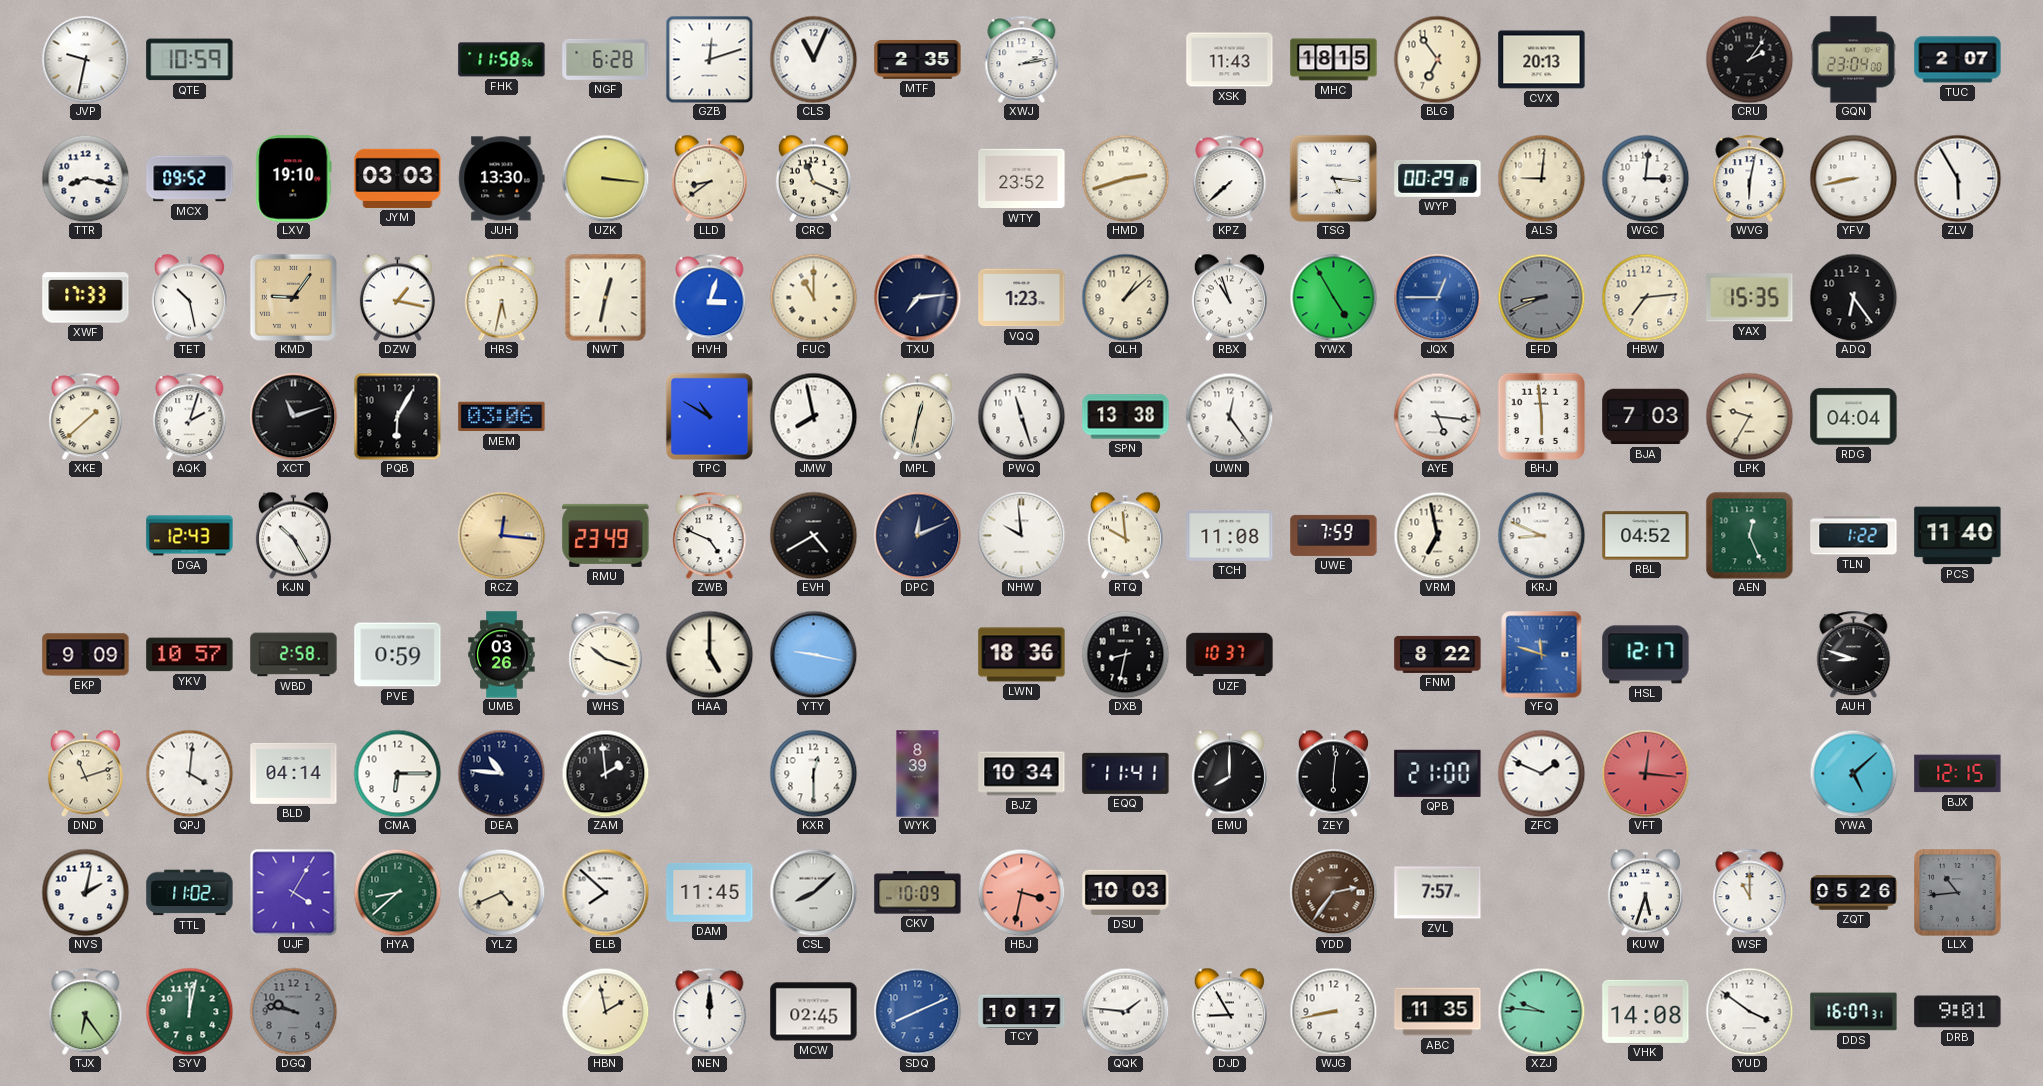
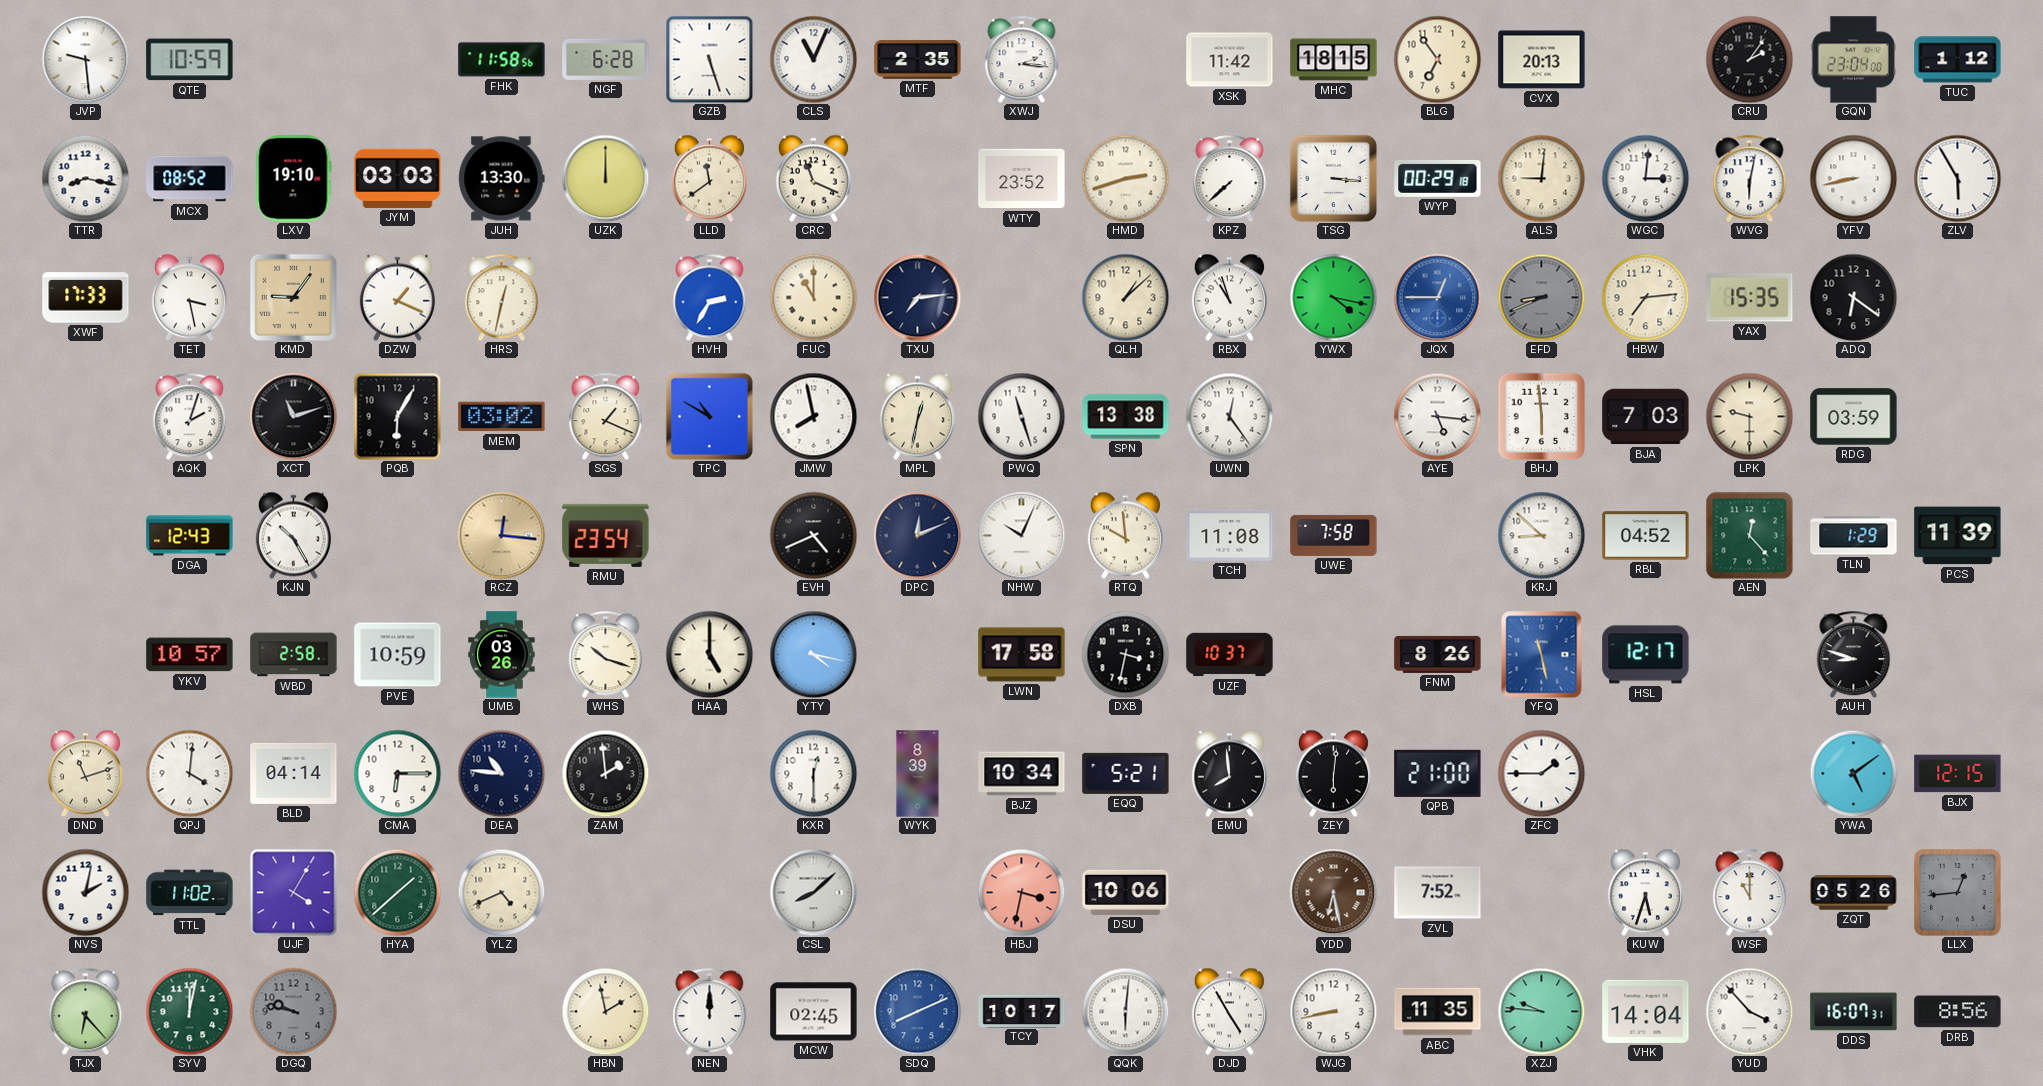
JVP: 9:32 -> 9:29 (85, 59)
GZB: 12:12 -> 5:27 (709, 59)
XWJ: 2:13 -> 2:16 (1022, 59)
XSK: 11:43 -> 11:42 (1230, 60)
TUC: 2:07 -> 1:12 (1958, 60)
MCX: 09:52 -> 08:52 (190, 179)
UZK: 3:16 -> 12:00 (605, 178)
LLD: 8:39 -> 11:39 (709, 178)
TSG: 5:16 -> 3:16 (1333, 178)
TET: 10:28 -> 3:28 (189, 297)
DZW: 1:17 -> 1:19 (397, 297)
HRS: 5:32 -> 12:32 (502, 297)
NWT: 12:32 -> none (606, 297)
HVH: 3:03 -> 2:35 (710, 297)
VQQ: 1:23 -> none (1022, 298)
YWX: 4:55 -> 4:17 (1333, 297)
ADQ: 6:24 -> 6:21 (1853, 297)
XKE: 1:38 -> none (86, 416)
MEM: 03:06 -> 03:02 (502, 417)
SGS: none -> 1:19 (606, 416)
LPK: 9:35 -> 9:30 (1749, 416)
RDG: 04:04 -> 03:59 (1854, 417)
RMU: 23:49 -> 23:54 (606, 535)
ZWB: 4:49 -> none (710, 535)
EVH: 4:40 -> 4:41 (813, 535)
NHW: 9:59 -> 10:04 (1021, 535)
UWE: 7:59 -> 7:58 (1334, 535)
VRM: 6:58 -> none (1437, 535)
KRJ: 8:49 -> 8:52 (1541, 535)
AEN: 12:26 -> 12:23 (1749, 535)
TLN: 1:22 -> 1:29 (1854, 536)
PCS: 11:40 -> 11:39 (1958, 536)
EKP: 9:09 -> none (86, 655)
PVE: 0:59 -> 10:59 (398, 655)
YTY: 9:17 -> 4:17 (813, 654)
LWN: 18:36 -> 17:58 (1022, 655)
DXB: 8:32 -> 3:32 (1125, 654)
FNM: 8:22 -> 8:26 (1438, 654)
YFQ: 11:48 -> 11:28 (1542, 654)
EQQ: 11:41 -> 5:21 (1126, 773)
EMU: 8:00 -> 7:59 (1229, 773)
ZFC: 1:49 -> 1:45 (1541, 773)
VFT: 12:16 -> none (1645, 773)
YWA: 5:08 -> 5:09 (1853, 773)
HYA: 8:38 -> 1:38 (397, 892)
ELB: 7:52 -> none (605, 892)
DAM: 11:45 -> none (710, 892)
CKV: 10:09 -> none (918, 893)
DSU: 10:03 -> 10:06 (1126, 892)
YDD: 2:36 -> 6:28 (1333, 892)
ZVL: 7:57 -> 7:52 (1438, 893)
LLX: 10:44 -> 12:44 (1958, 893)
TJX: 6:24 -> 6:23 (86, 1011)
QQK: 1:46 -> 6:01 (1125, 1011)
DJD: 8:55 -> 4:55 (1229, 1011)
VHK: 14:08 -> 14:04 (1646, 1011)
YUD: 3:51 -> 3:53 (1749, 1011)
DRB: 9:01 -> 8:56 (1958, 1012)
